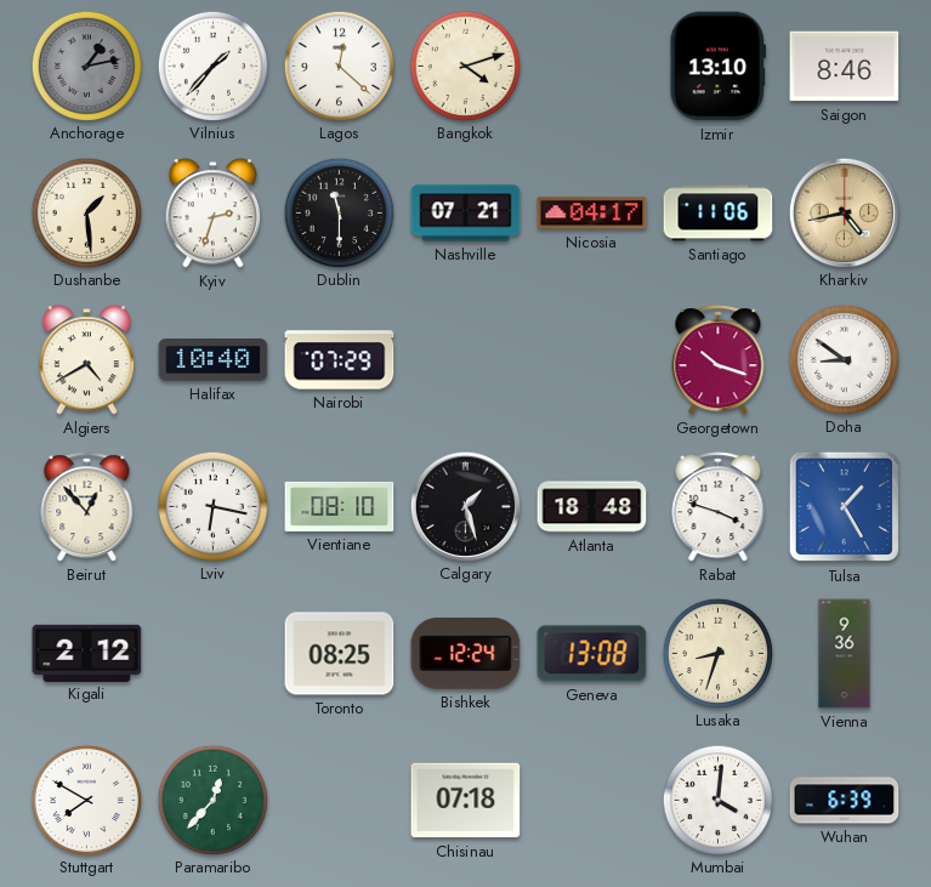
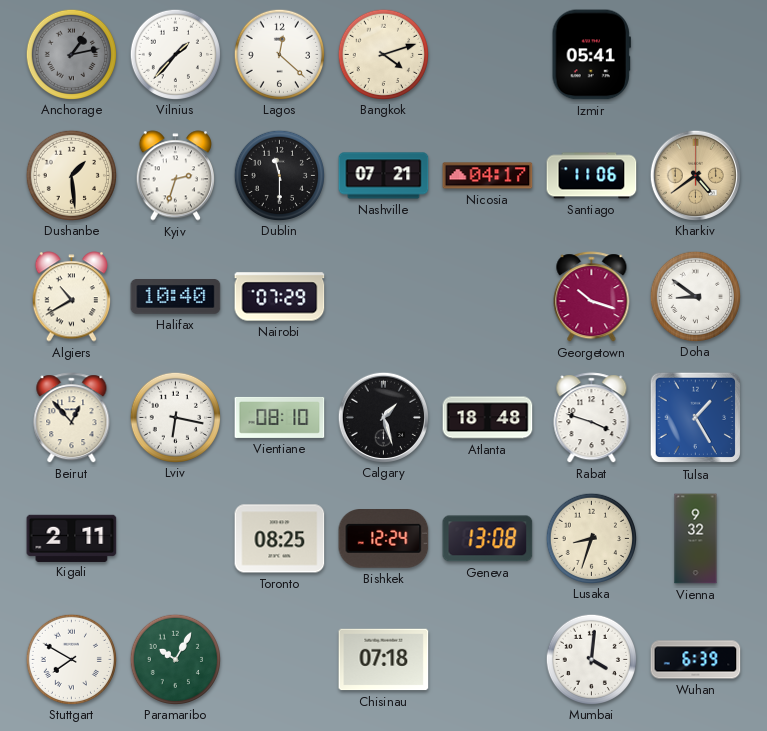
Izmir: 13:10 -> 05:41 (591, 55)
Saigon: 8:46 -> none (845, 67)
Kharkiv: 4:43 -> 4:39 (695, 175)
Algiers: 4:40 -> 10:40 (71, 297)
Kigali: 2:12 -> 2:11 (72, 538)
Vienna: 9:36 -> 9:32 (696, 539)
Paramaribo: 12:37 -> 10:05 (175, 659)
